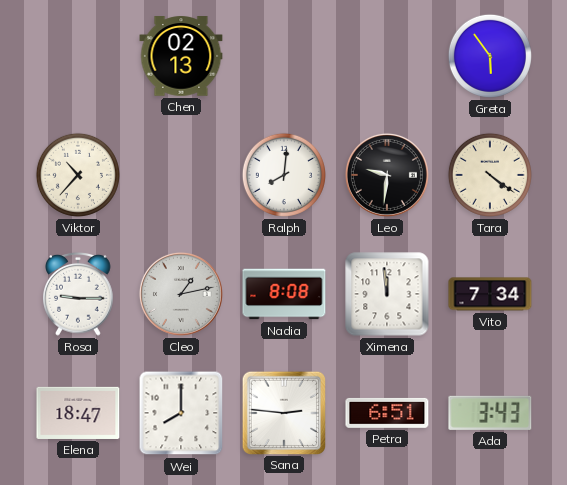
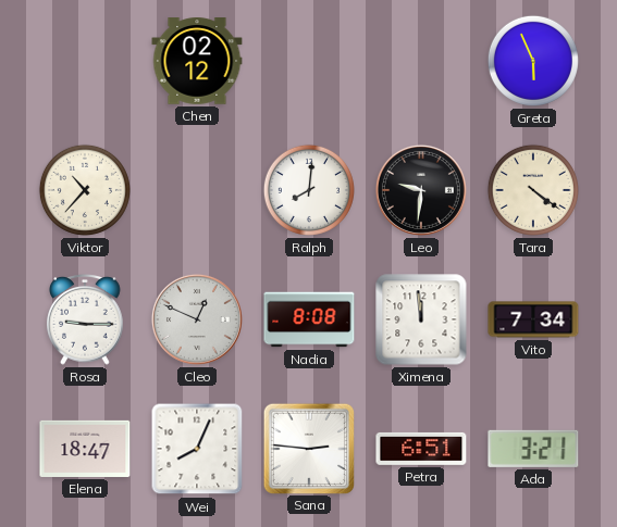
Chen: 02:13 -> 02:12 (197, 61)
Greta: 5:54 -> 5:56 (533, 61)
Cleo: 1:13 -> 12:49 (197, 319)
Wei: 8:00 -> 8:04 (197, 449)
Ada: 3:43 -> 3:21 (533, 449)
